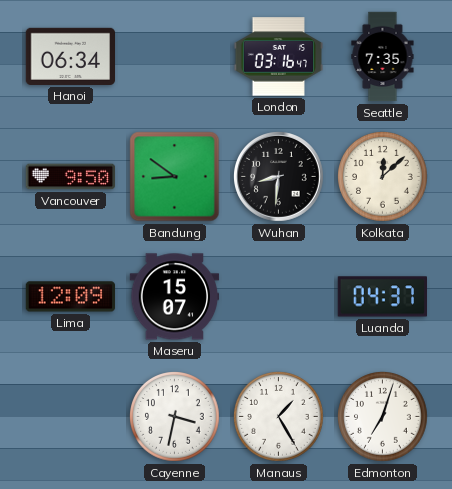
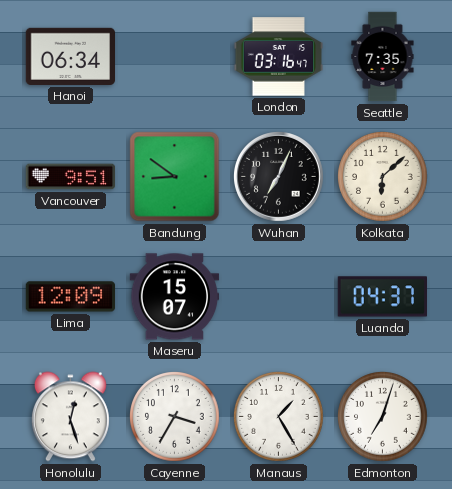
Vancouver: 9:50 -> 9:51 (71, 177)
Wuhan: 8:31 -> 7:04 (279, 177)
Kolkata: 12:08 -> 6:08 (383, 177)
Honolulu: none -> 12:27 (70, 417)
Cayenne: 3:32 -> 3:35 (175, 417)
